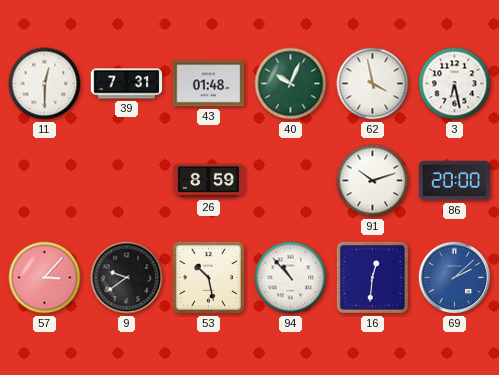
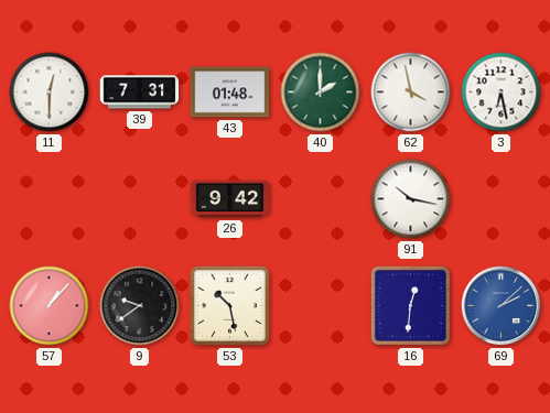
40: 10:04 -> 2:00 (321, 93)
26: 8:59 -> 9:42 (230, 199)
91: 10:12 -> 10:17 (411, 199)
86: 20:00 -> none (455, 181)
57: 3:07 -> 1:07 (50, 306)
94: 10:53 -> none (291, 278)
